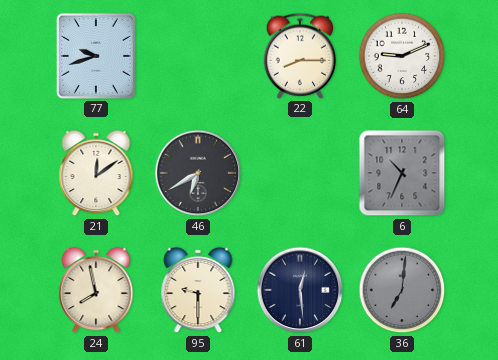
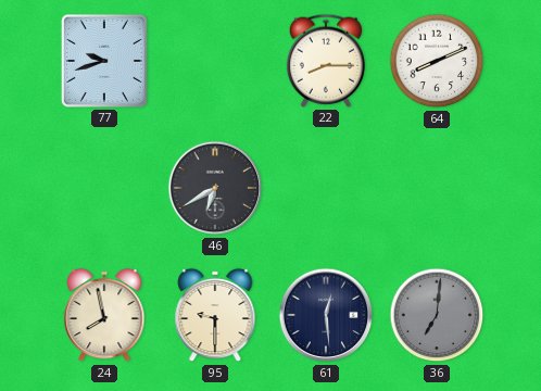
64: 9:11 -> 8:11 (437, 61)
21: 12:09 -> none (96, 173)
6: 10:34 -> none (402, 173)
